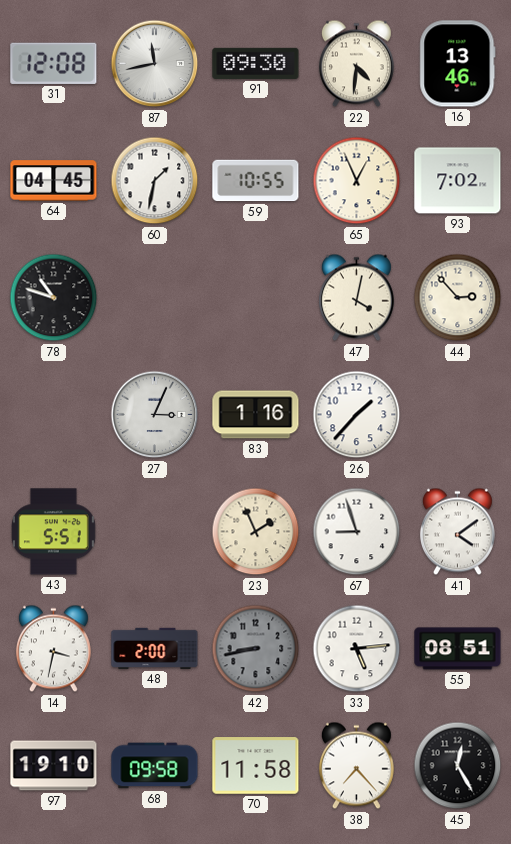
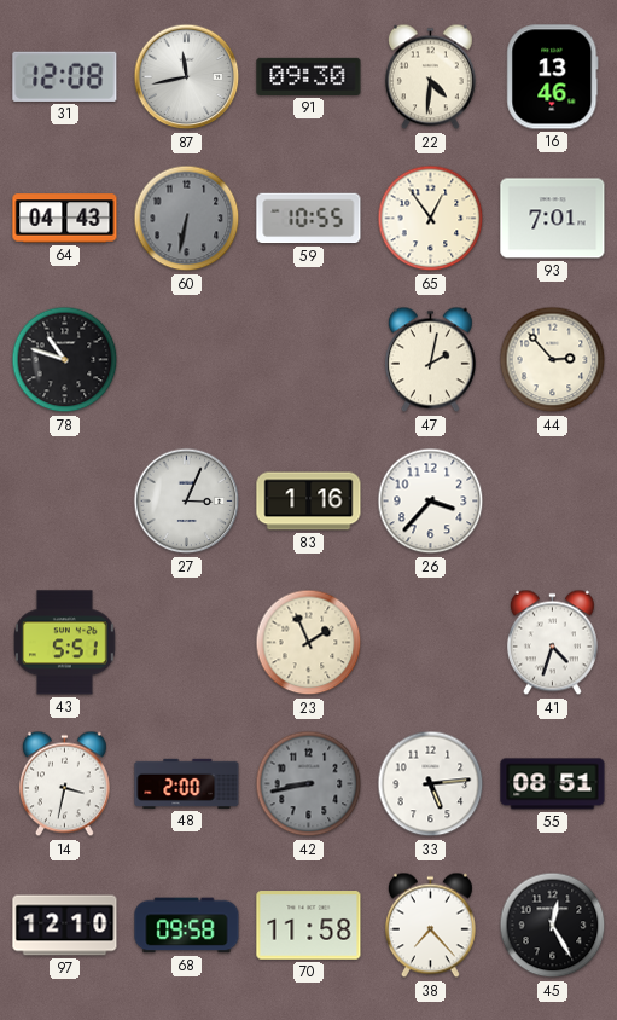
64: 04:45 -> 04:43 (65, 219)
60: 1:32 -> 6:32 (187, 219)
60 dial: white -> grey (187, 219)
65: 12:56 -> 12:54 (431, 219)
93: 7:02 -> 7:01 (553, 219)
47: 4:02 -> 2:02 (430, 360)
26: 1:37 -> 3:37 (431, 502)
67: 8:57 -> none (357, 532)
41: 4:09 -> 4:33 (552, 643)
97: 19:10 -> 12:10 (65, 926)
